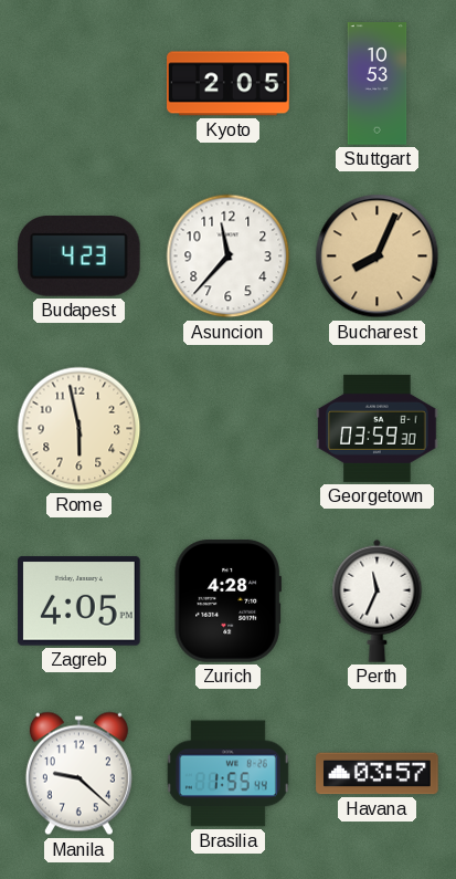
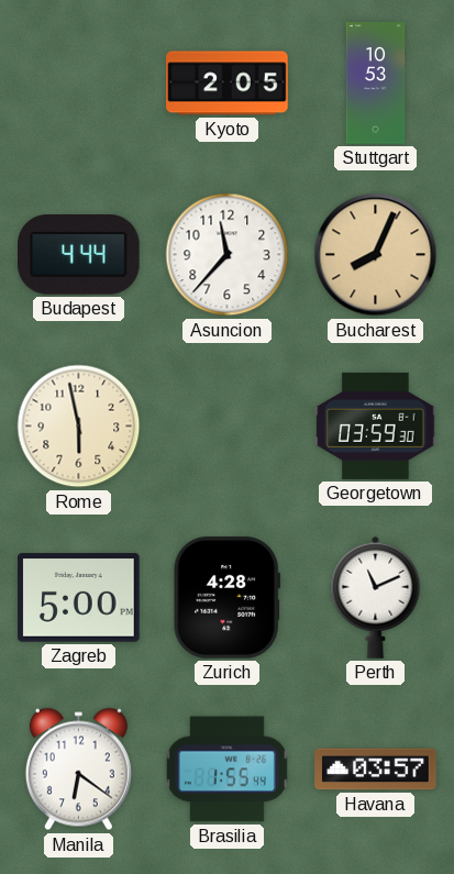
Budapest: 4:23 -> 4:44 (79, 255)
Zagreb: 4:05 -> 5:00 (79, 598)
Perth: 11:34 -> 11:11 (376, 597)
Manila: 9:22 -> 6:21 (78, 770)
